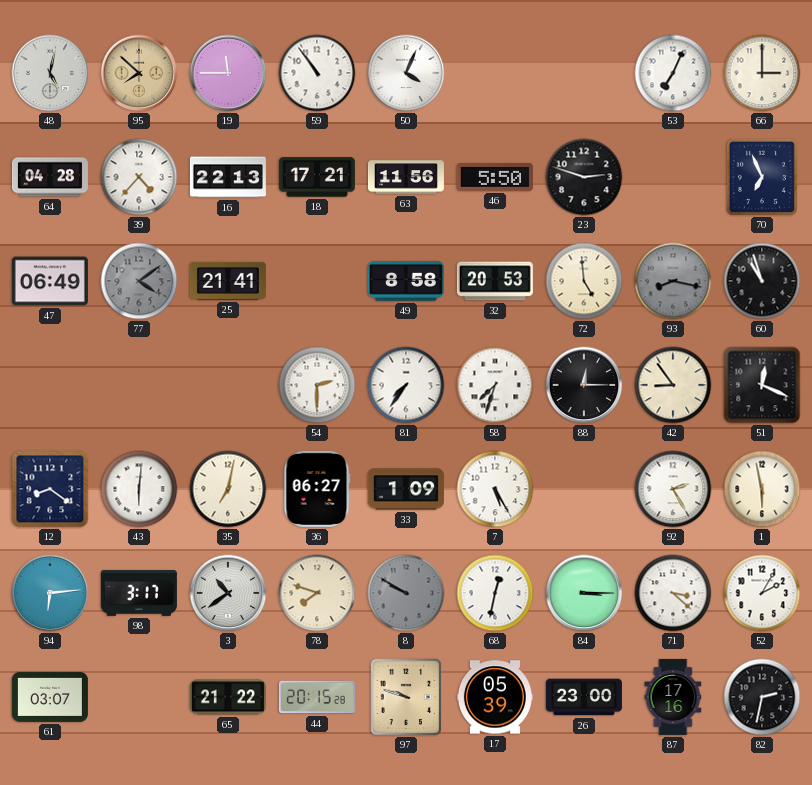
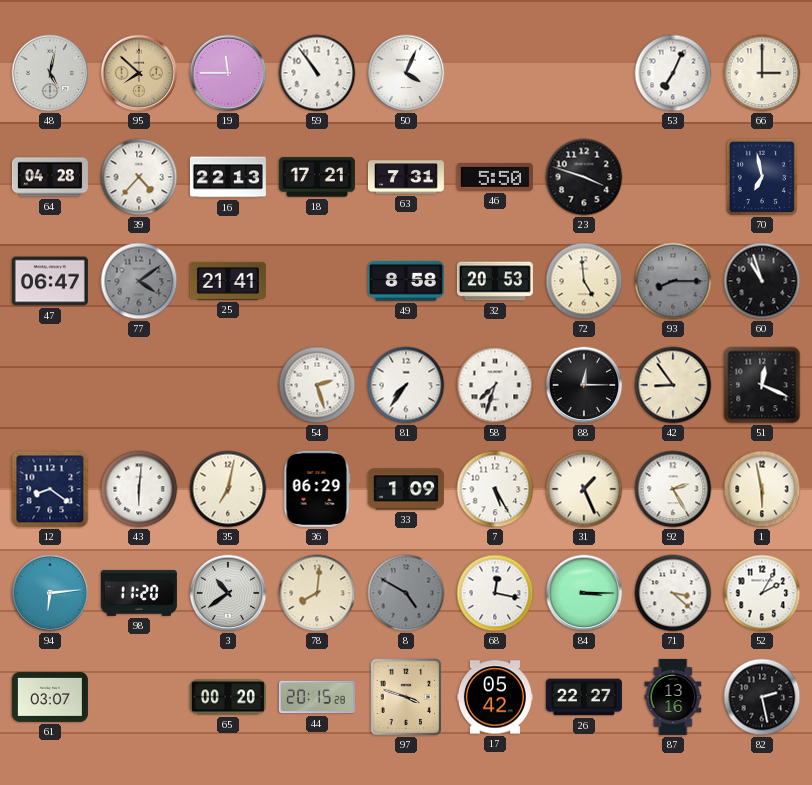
63: 11:56 -> 7:31 (406, 177)
23: 2:48 -> 3:48 (584, 177)
70: 6:56 -> 6:58 (762, 177)
47: 06:49 -> 06:47 (50, 281)
93: 8:17 -> 8:15 (673, 281)
54: 2:30 -> 2:27 (317, 385)
36: 06:27 -> 06:29 (317, 489)
31: none -> 1:26 (584, 489)
98: 3:17 -> 11:20 (139, 593)
78: 7:48 -> 8:01 (317, 593)
8: 9:50 -> 4:50 (406, 593)
68: 12:32 -> 12:17 (495, 593)
65: 21:22 -> 00:20 (228, 697)
97: 9:48 -> 3:48 (406, 697)
17: 05:39 -> 05:42 (495, 697)
26: 23:00 -> 22:27 (584, 697)
87: 17:16 -> 13:16 (673, 697)
82: 2:32 -> 2:28 (762, 697)
